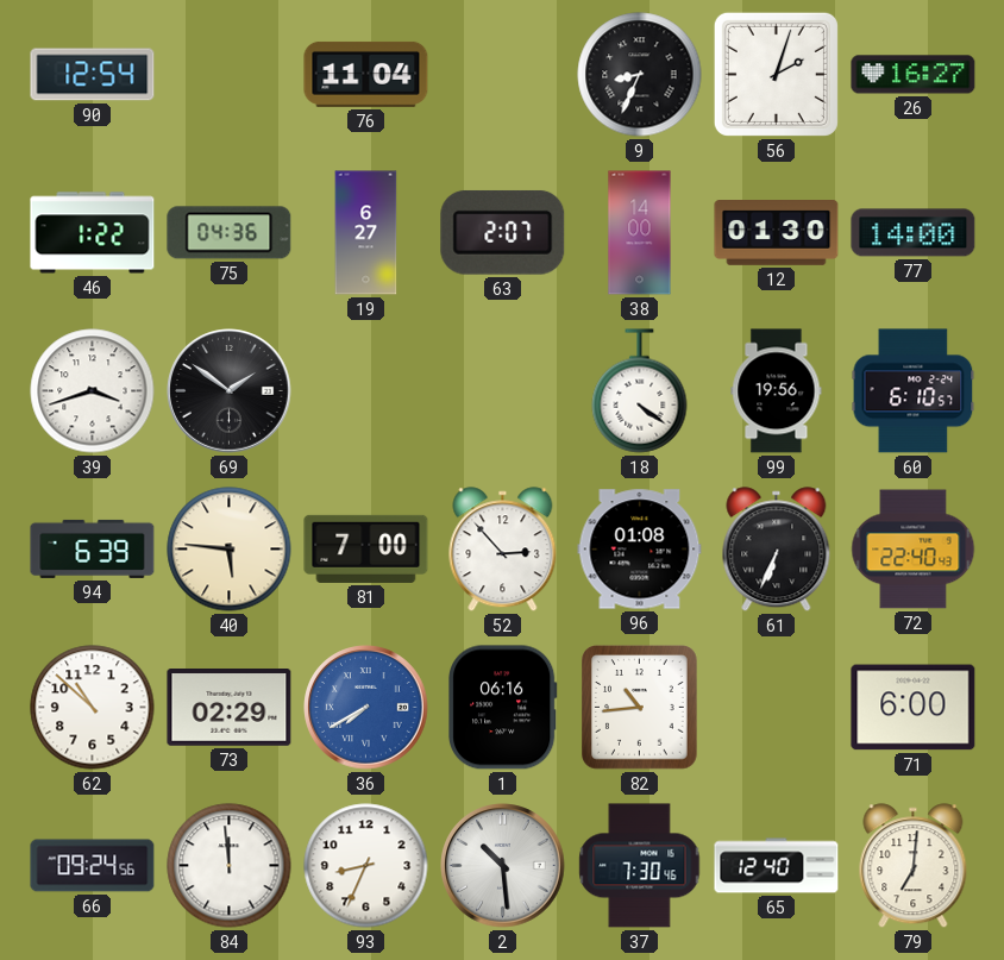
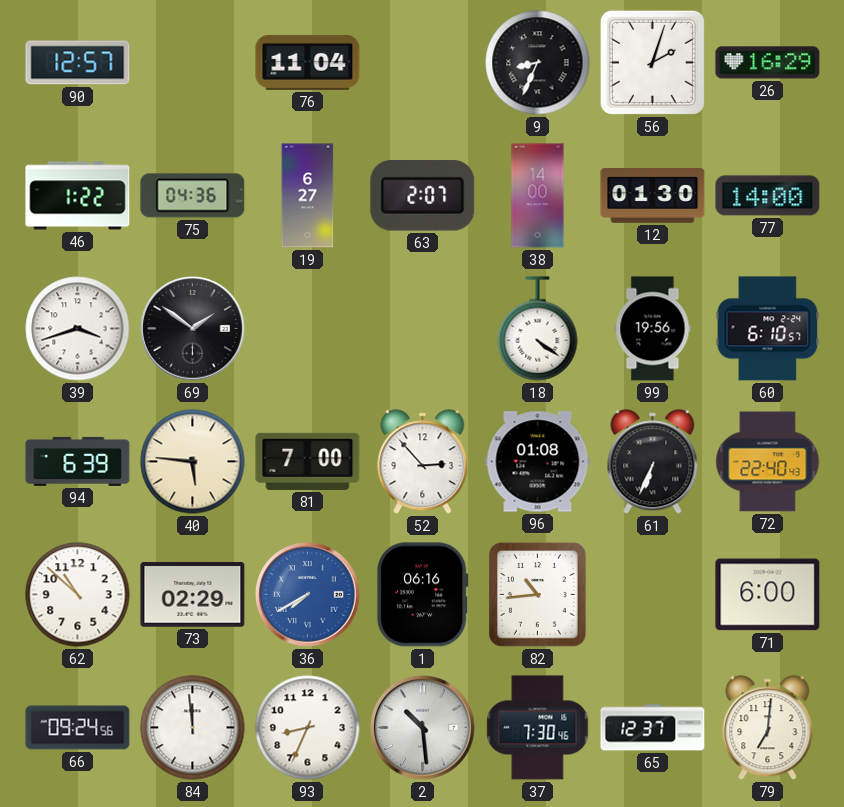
90: 12:54 -> 12:57 (78, 63)
26: 16:27 -> 16:29 (768, 63)
65: 12:40 -> 12:37 (653, 728)
